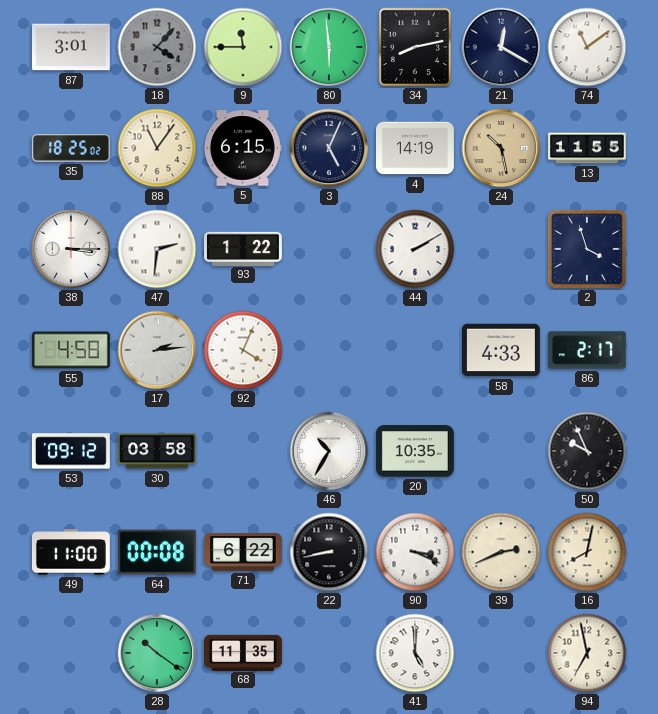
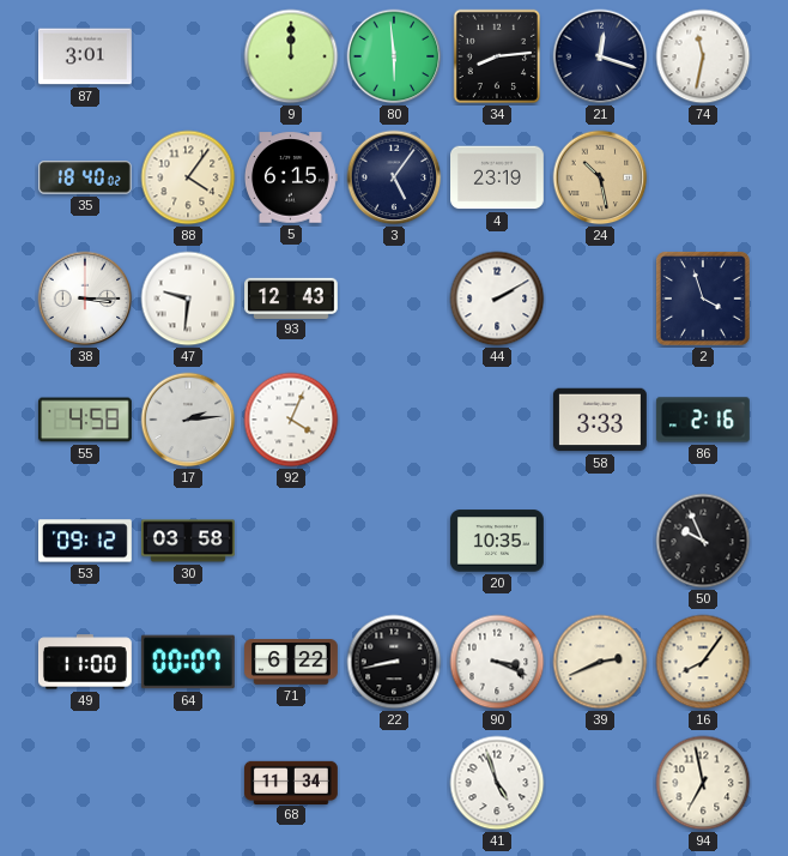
18: 4:07 -> none (157, 47)
9: 11:45 -> 12:00 (291, 56)
34: 8:13 -> 8:14 (496, 56)
21: 12:20 -> 12:18 (600, 56)
74: 11:09 -> 11:32 (703, 56)
35: 18:25 -> 18:40 (85, 177)
88: 11:06 -> 4:06 (188, 177)
3: 5:04 -> 5:06 (394, 177)
4: 14:19 -> 23:19 (498, 177)
13: 11:55 -> none (588, 148)
47: 2:31 -> 9:31 (188, 299)
93: 1:22 -> 12:43 (292, 297)
58: 4:33 -> 3:33 (600, 420)
86: 2:17 -> 2:16 (703, 420)
46: 10:35 -> none (329, 451)
64: 00:08 -> 00:07 (188, 662)
16: 8:02 -> 8:06 (703, 662)
28: 10:21 -> none (157, 653)
68: 11:35 -> 11:34 (292, 782)
41: 5:00 -> 4:57 (497, 783)
